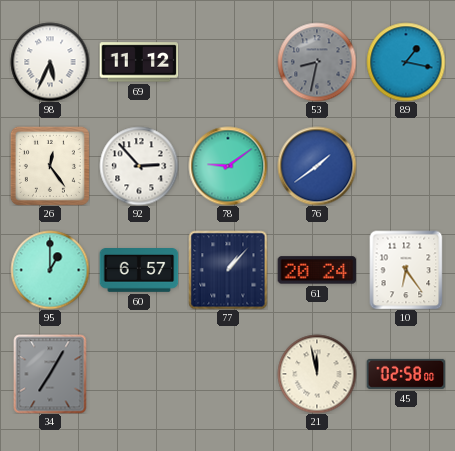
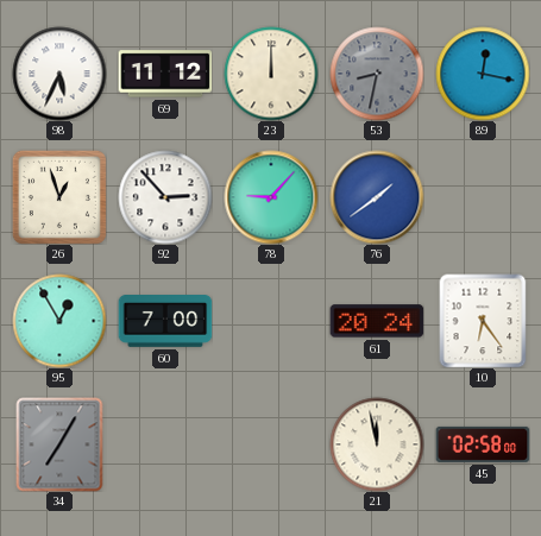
23: none -> 12:00 (271, 74)
89: 1:17 -> 12:17 (483, 74)
26: 12:24 -> 12:57 (59, 197)
78: 9:09 -> 9:07 (271, 197)
95: 1:00 -> 12:55 (59, 321)
60: 6:57 -> 7:00 (165, 322)
77: 1:07 -> none (228, 270)
